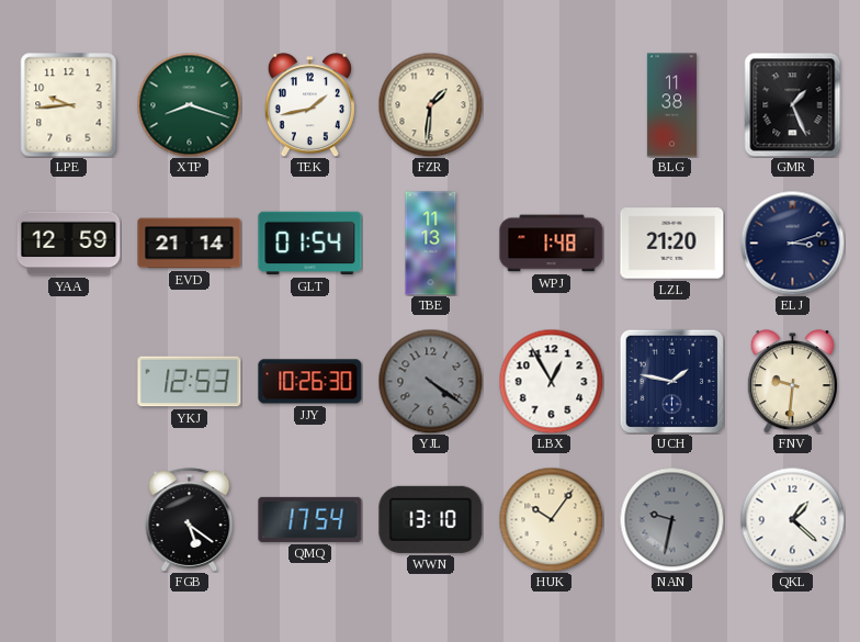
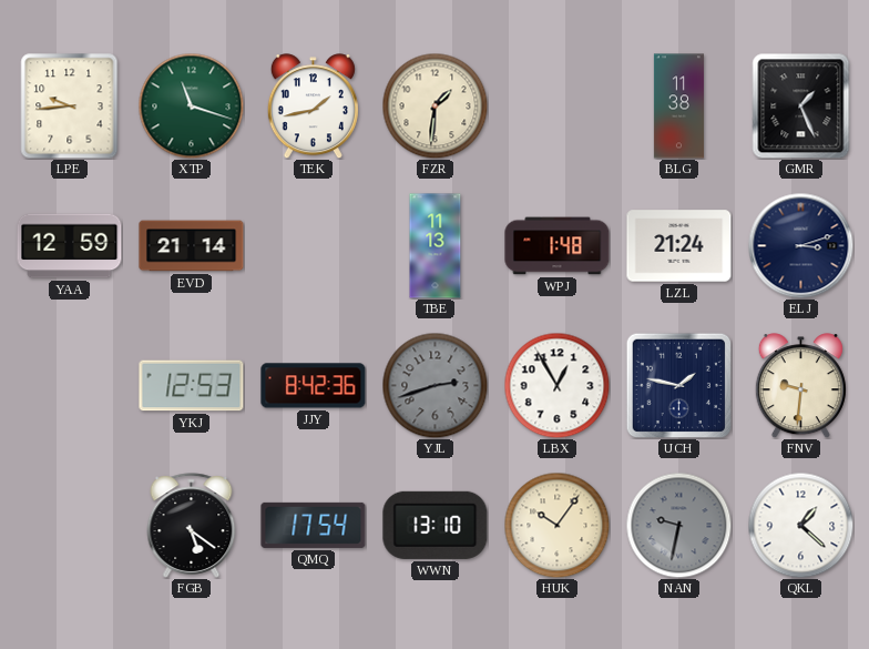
XTP: 8:18 -> 11:18 (191, 105)
GLT: 01:54 -> none (310, 244)
LZL: 21:20 -> 21:24 (679, 246)
JJY: 10:26 -> 8:42 (314, 386)
YJL: 4:21 -> 2:42 (434, 385)
